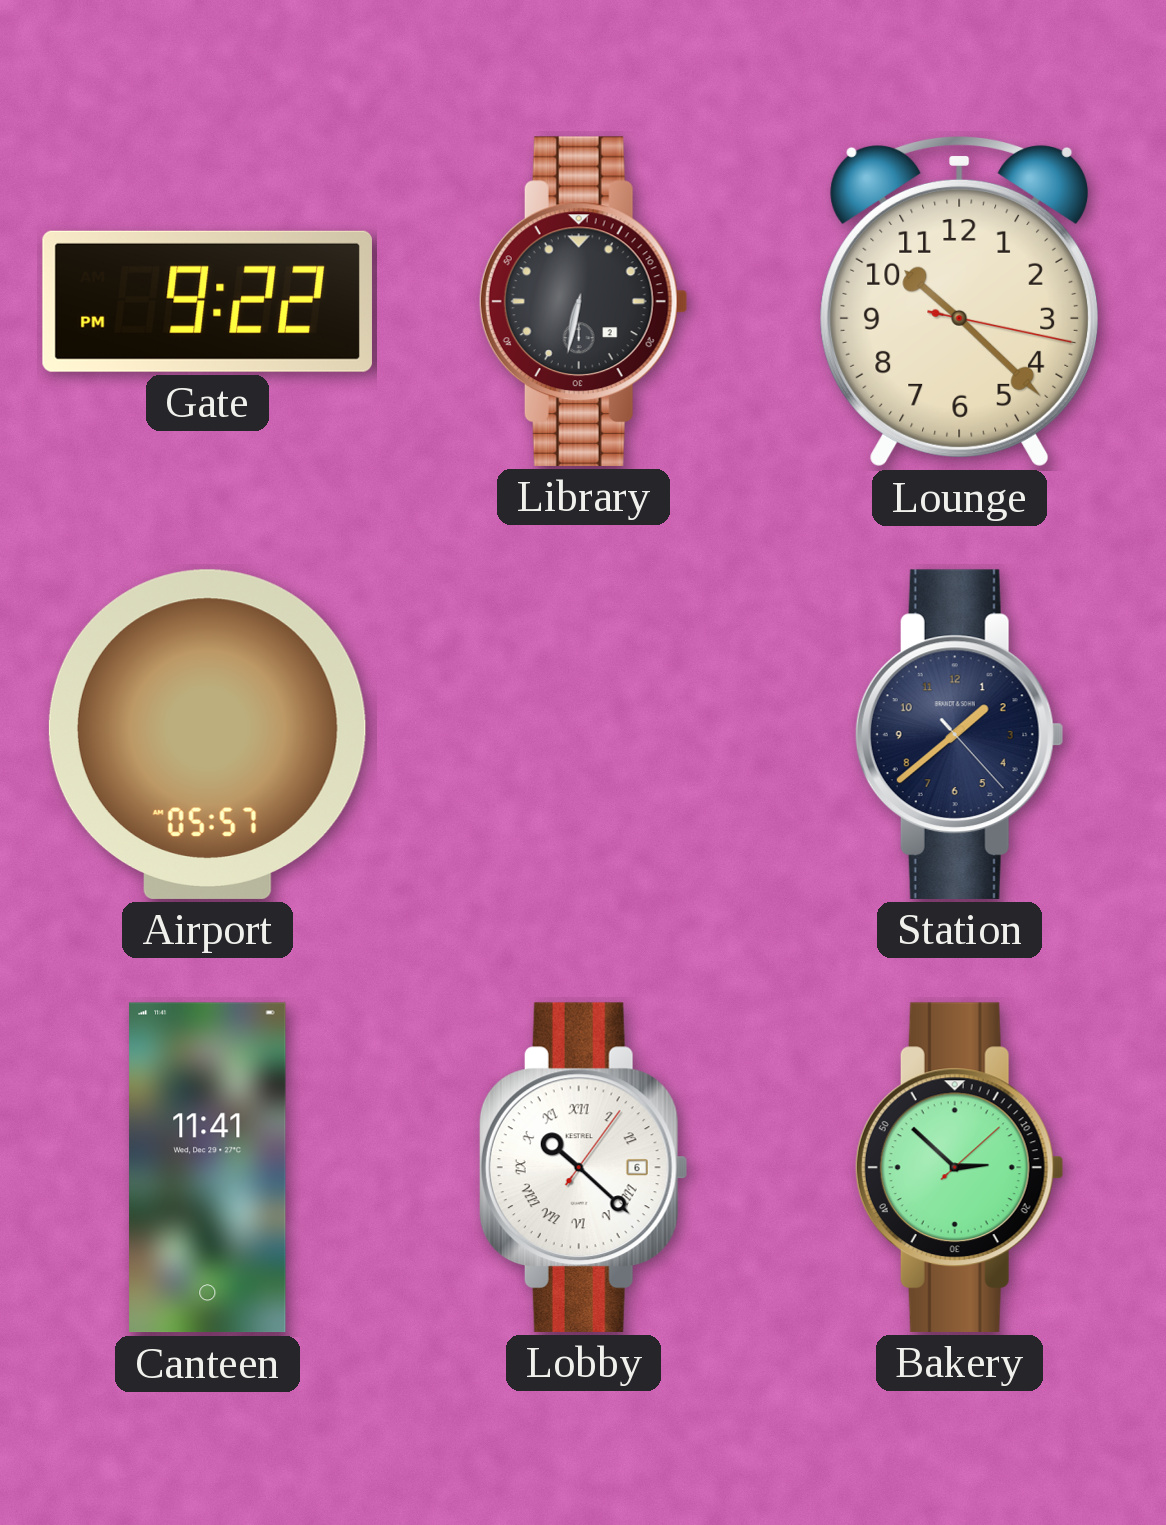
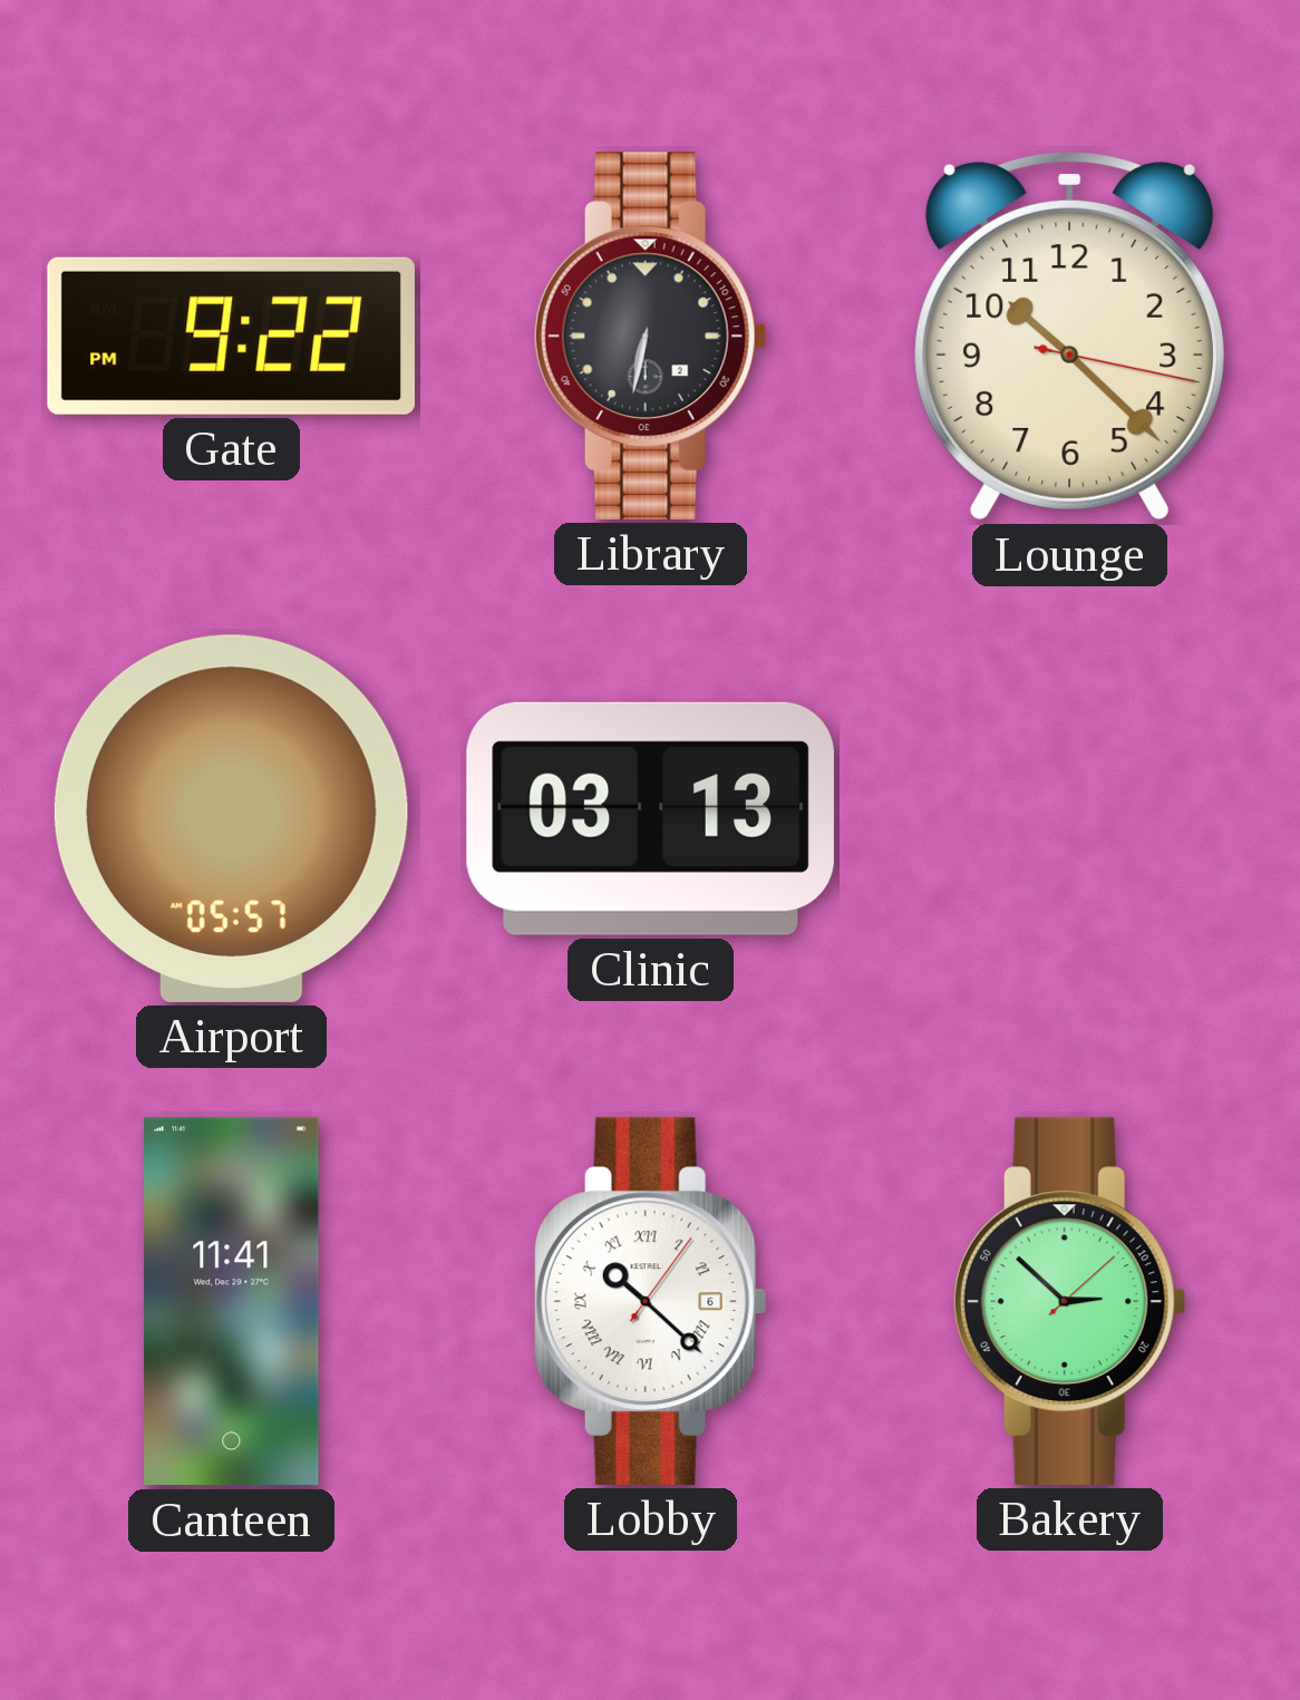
Clinic: none -> 03:13 (650, 818)
Station: 1:38 -> none (959, 734)
